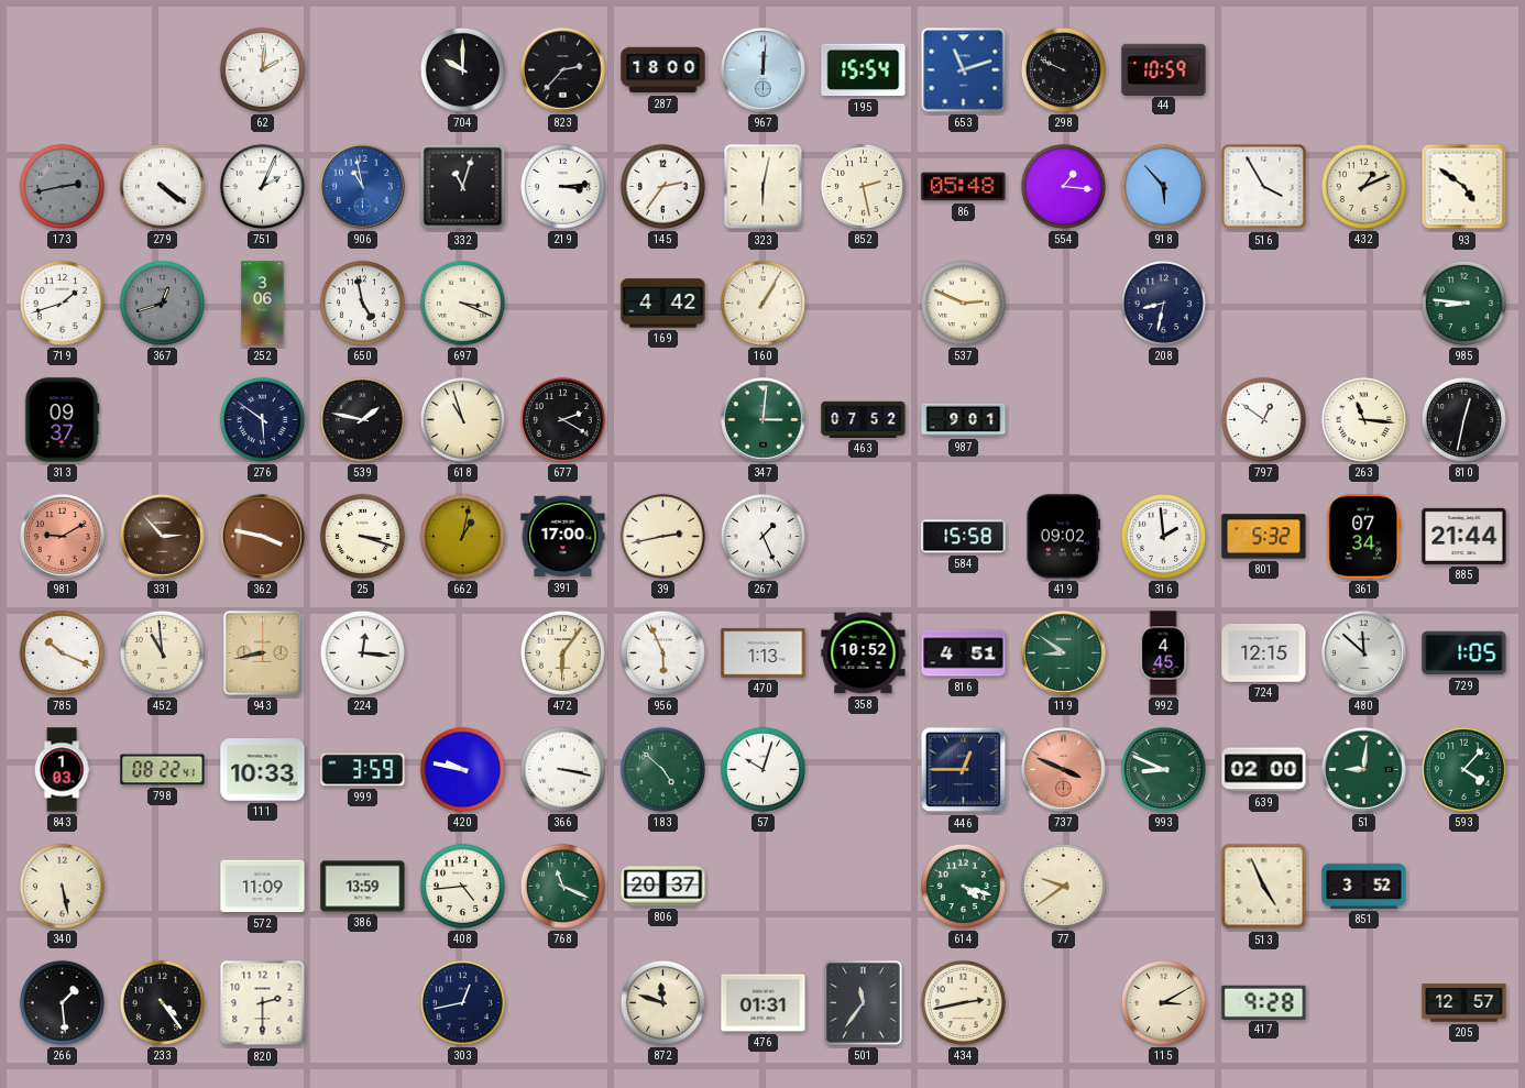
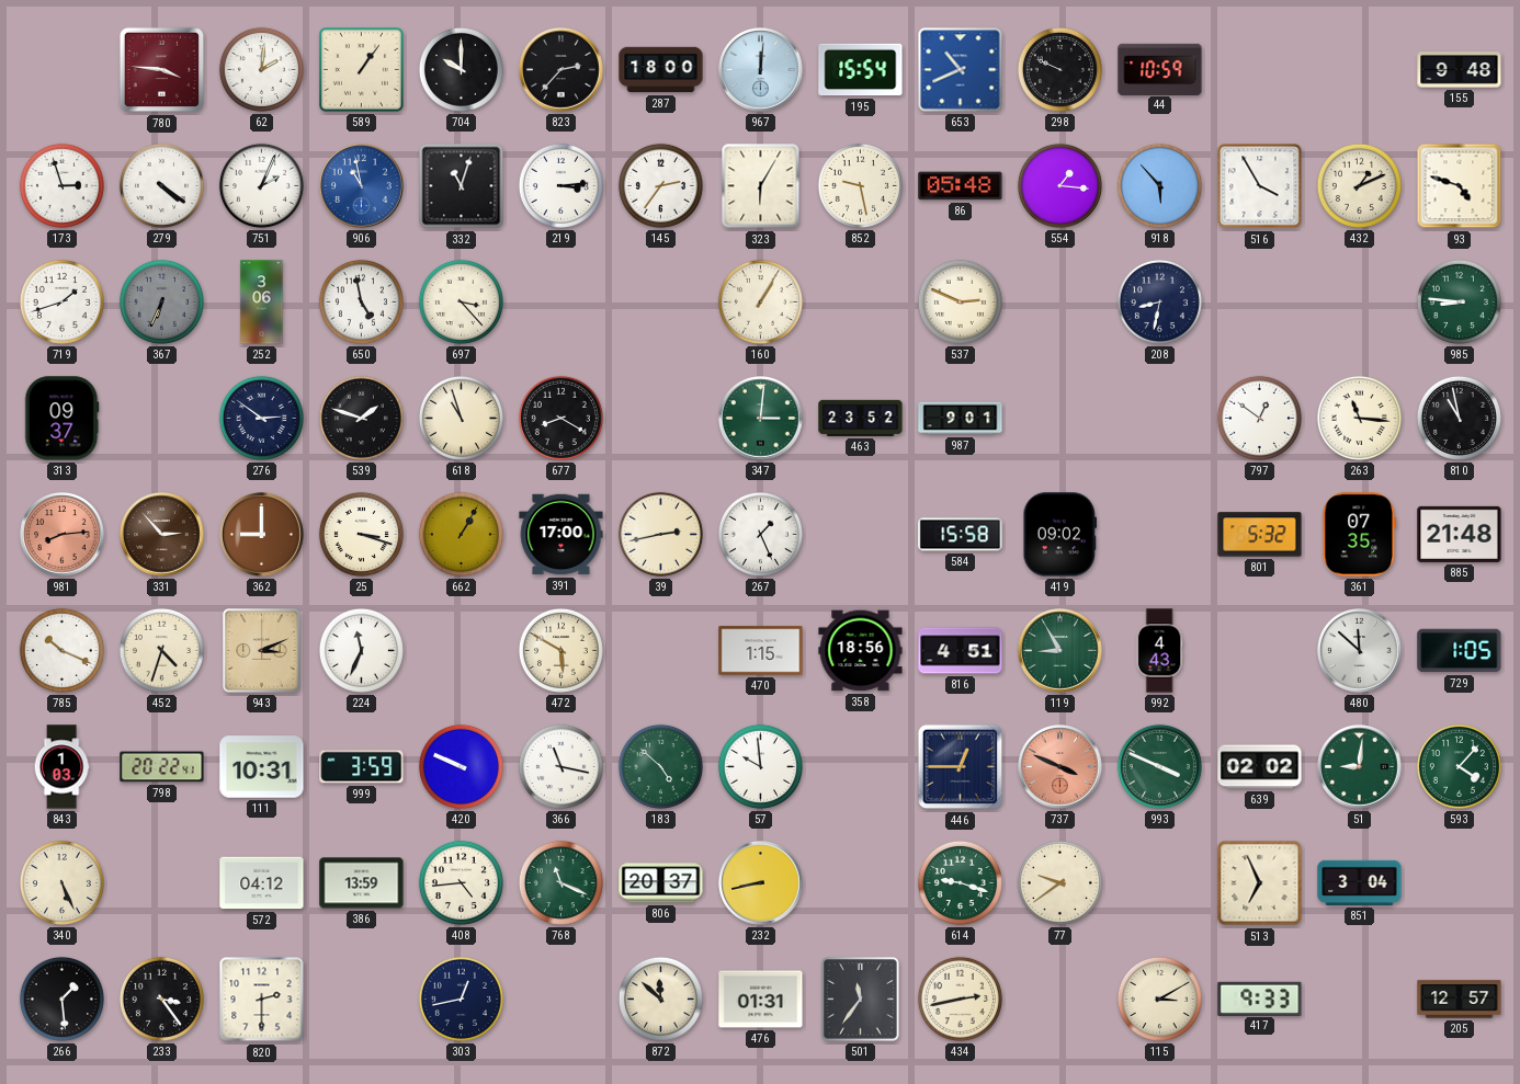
780: none -> 3:46 (162, 70)
589: none -> 1:06 (361, 69)
653: 11:12 -> 10:41 (961, 70)
155: none -> 9:48 (1460, 70)
173: 2:43 -> 2:57 (61, 185)
173 dial: grey -> white (61, 185)
323: 6:02 -> 6:05 (761, 186)
852: 2:28 -> 9:28 (860, 185)
93: 4:51 -> 4:48 (1460, 186)
367: 12:42 -> 6:34 (161, 301)
697: 3:19 -> 3:23 (461, 301)
169: 4:42 -> none (663, 304)
276: 5:51 -> 2:51 (261, 418)
539: 1:47 -> 1:48 (361, 418)
677: 2:20 -> 8:20 (560, 418)
463: 07:52 -> 23:52 (861, 418)
810: 12:32 -> 10:58 (1459, 418)
981: 9:10 -> 8:14 (63, 535)
362: 3:47 -> 9:00 (262, 535)
662: 1:02 -> 1:05 (461, 534)
316: 1:59 -> none (1163, 536)
361: 07:34 -> 07:35 (1360, 535)
885: 21:44 -> 21:48 (1460, 534)
452: 10:59 -> 4:33 (161, 650)
943: 8:43 -> 3:11 (262, 651)
224: 12:16 -> 11:34 (361, 650)
472: 6:06 -> 5:50 (560, 650)
956: 5:56 -> none (662, 652)
470: 1:13 -> 1:15 (761, 651)
358: 10:52 -> 18:56 (861, 651)
119: 8:51 -> 8:55 (1060, 651)
992: 4:45 -> 4:43 (1159, 651)
724: 12:15 -> none (1264, 653)
798: 08:22 -> 20:22 (162, 767)
111: 10:33 -> 10:31 (262, 767)
420: 9:47 -> 9:49 (461, 766)
366: 3:17 -> 11:17 (560, 766)
57: 10:03 -> 9:59 (760, 766)
993: 8:49 -> 3:49 (1159, 766)
639: 02:00 -> 02:02 (1260, 767)
340: 5:28 -> 5:26 (61, 882)
572: 11:09 -> 04:12 (262, 883)
232: none -> 8:43 (761, 883)
614: 4:18 -> 9:18 (960, 882)
513: 4:56 -> 6:56 (1260, 883)
851: 3:52 -> 3:04 (1360, 882)
233: 4:24 -> 3:24 (161, 999)
872: 11:48 -> 11:52 (660, 999)
417: 9:28 -> 9:33 (1260, 999)
